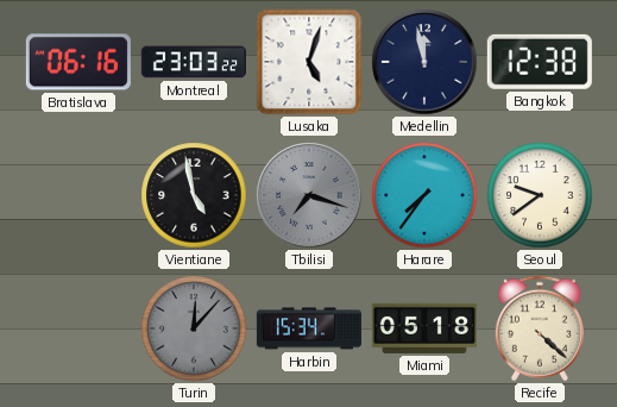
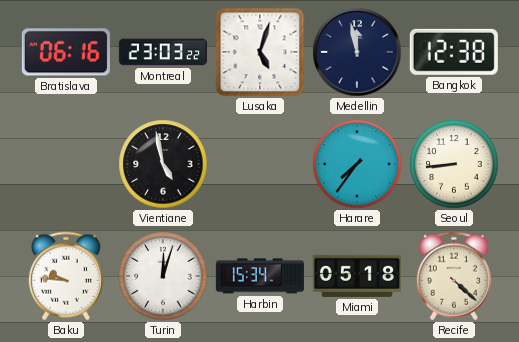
Tbilisi: 7:18 -> none (309, 195)
Seoul: 9:39 -> 8:44 (454, 164)
Baku: none -> 9:46 (66, 276)
Turin: 12:07 -> 12:03 (163, 276)
Turin dial: grey -> white (163, 276)
